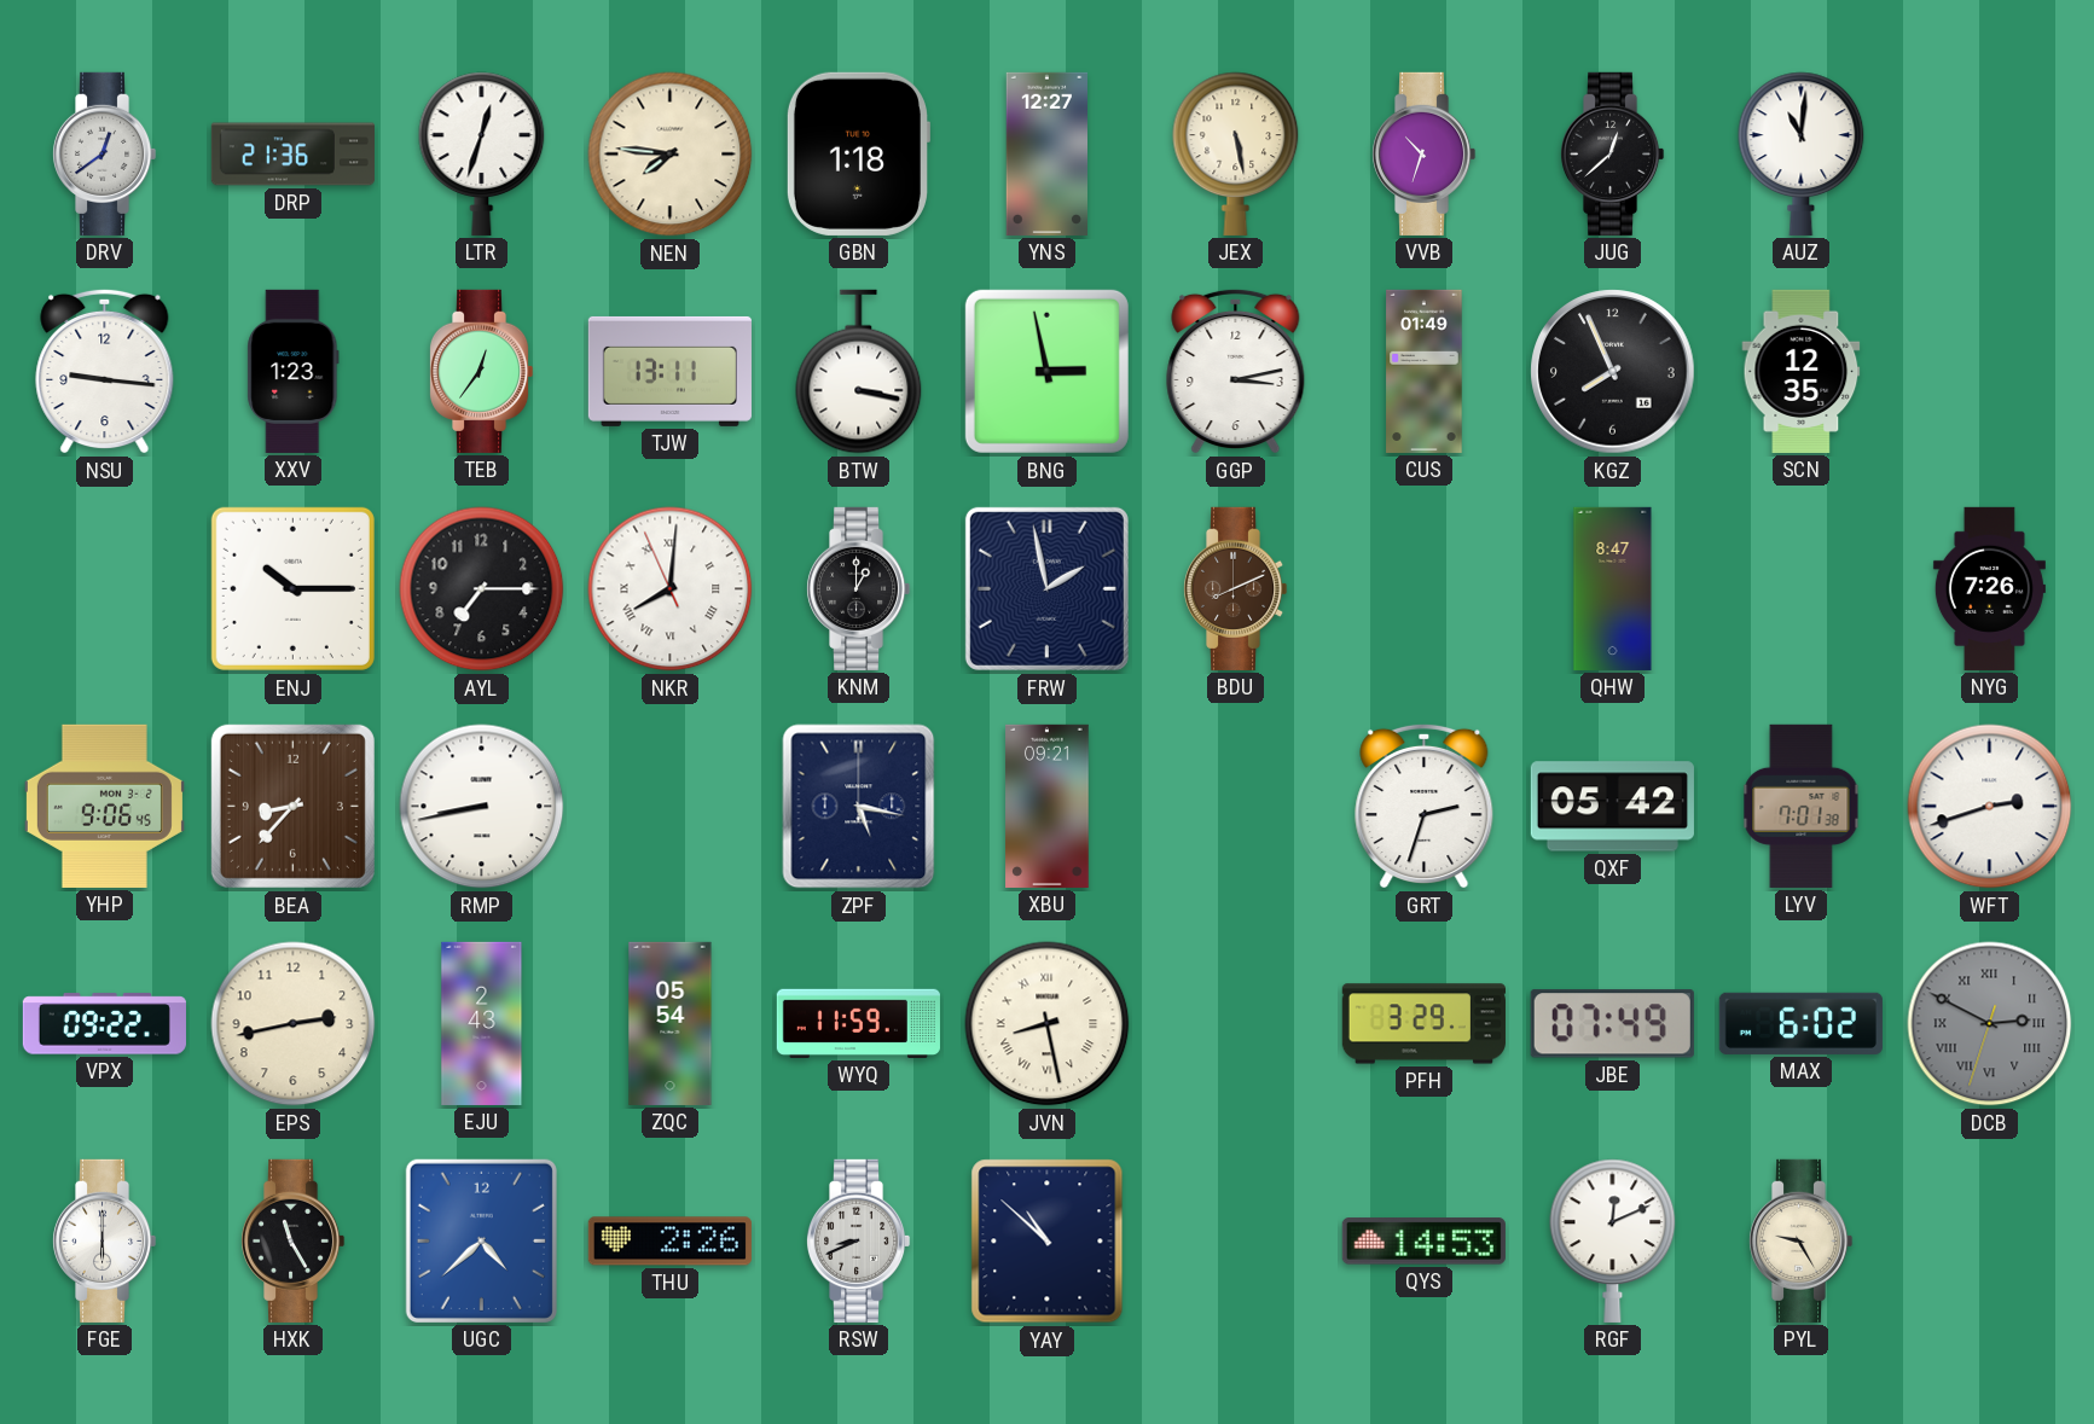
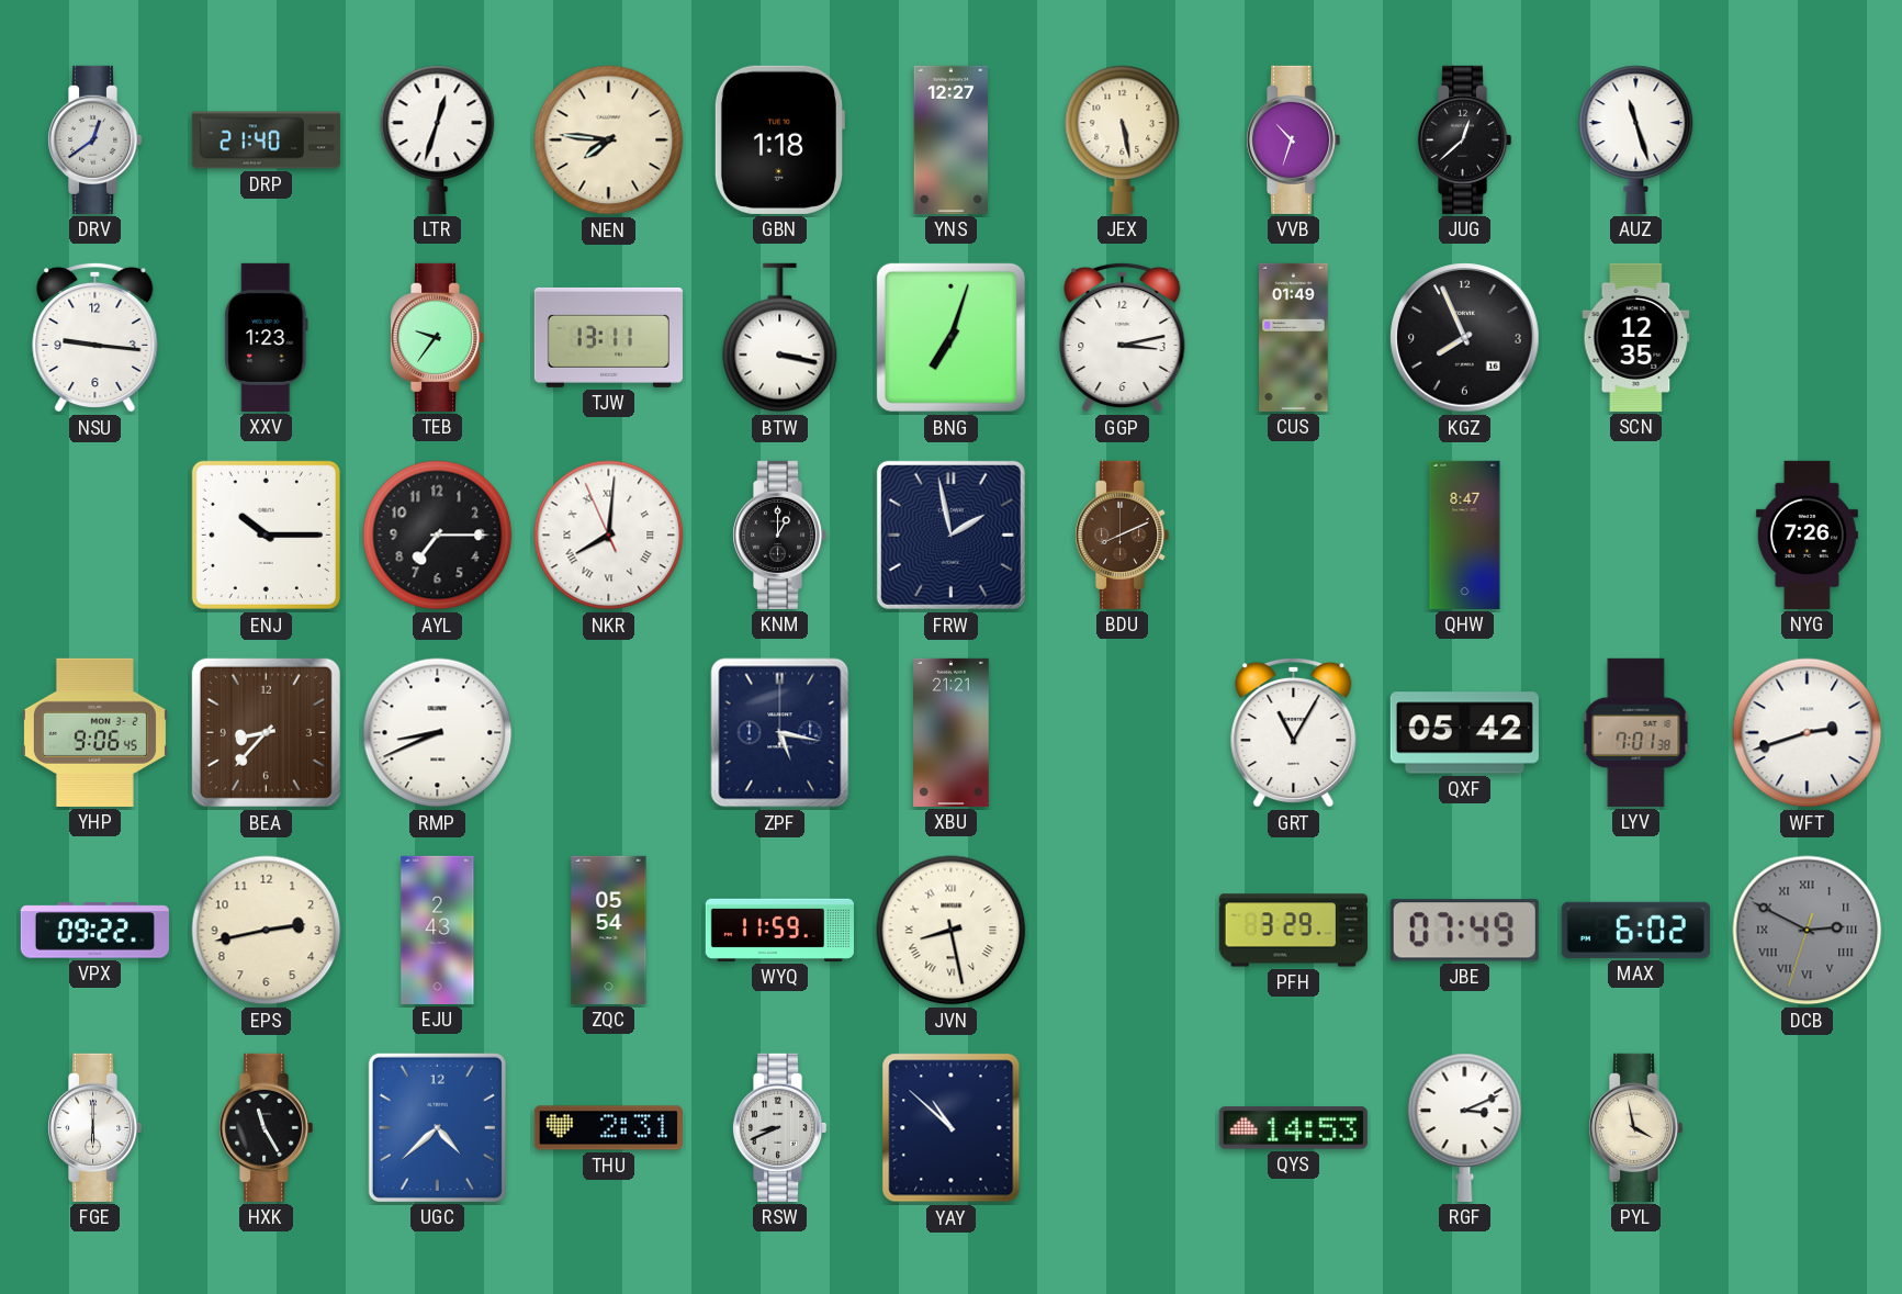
DRP: 21:36 -> 21:40 (266, 140)
AUZ: 11:01 -> 11:27 (1636, 139)
TEB: 12:36 -> 9:36 (437, 337)
BNG: 2:58 -> 7:03 (950, 337)
RMP: 8:43 -> 8:41 (438, 733)
XBU: 09:21 -> 21:21 (952, 732)
GRT: 2:33 -> 11:05 (1294, 732)
THU: 2:26 -> 2:31 (608, 1128)
RGF: 12:11 -> 3:11 (1465, 1127)
PYL: 9:25 -> 3:58 (1635, 1127)
